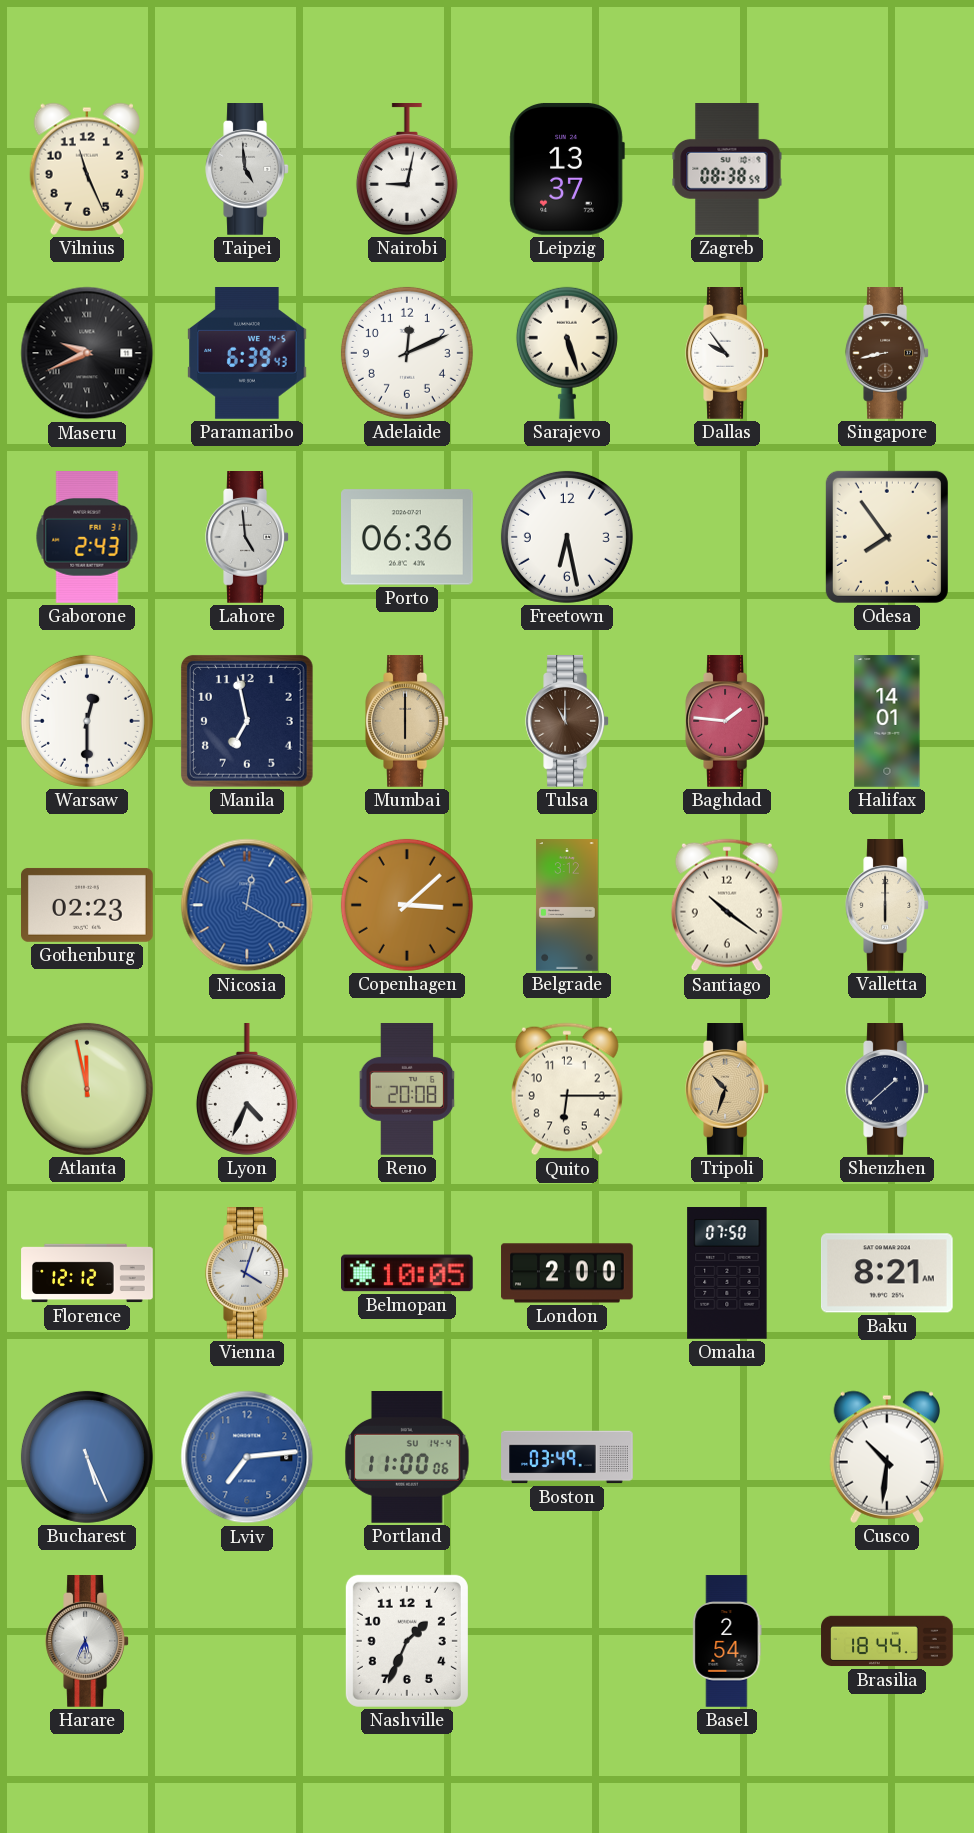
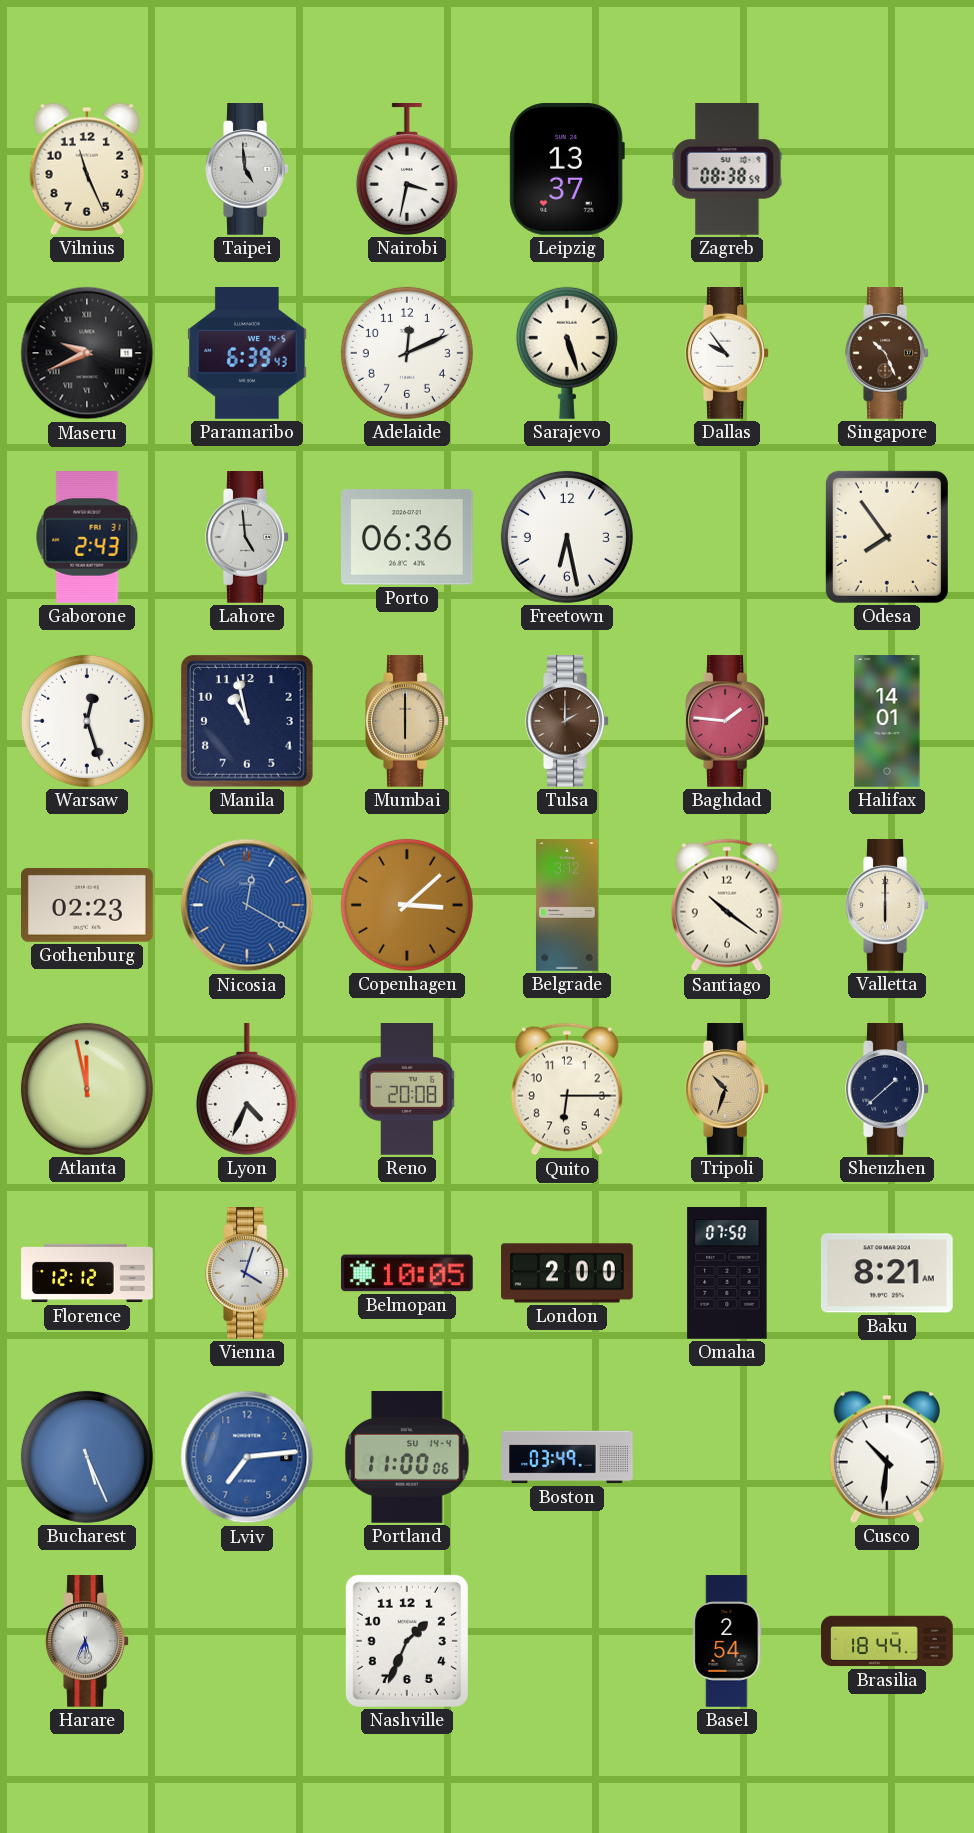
Nairobi: 9:02 -> 3:32 (407, 170)
Singapore: 8:43 -> 10:26 (887, 354)
Warsaw: 12:30 -> 12:27 (87, 721)
Manila: 6:58 -> 10:58 (247, 721)
Tulsa: 11:00 -> 2:00 (567, 722)
